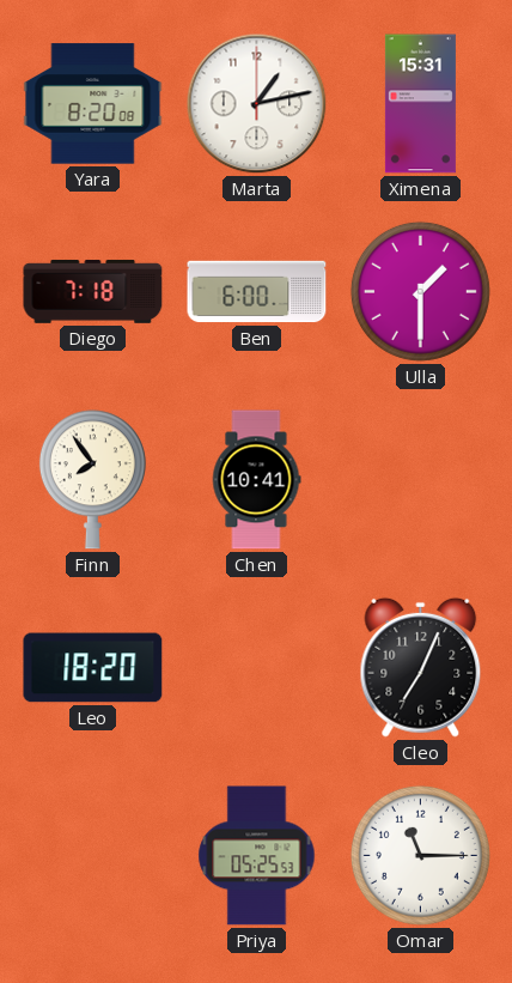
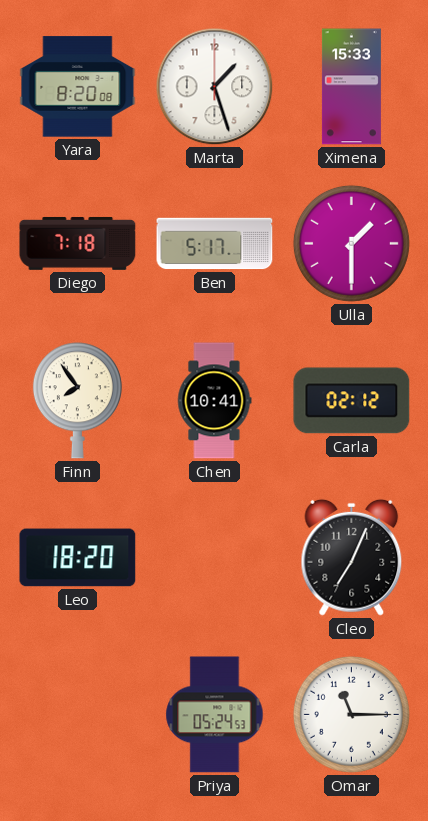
Marta: 1:13 -> 1:27 (215, 87)
Ximena: 15:31 -> 15:33 (351, 87)
Ben: 6:00 -> 5:17 (215, 244)
Carla: none -> 02:12 (352, 401)
Priya: 05:25 -> 05:24 (215, 715)
